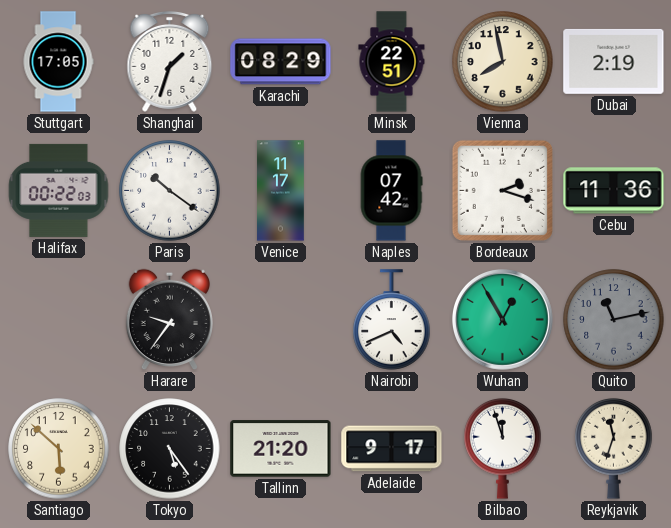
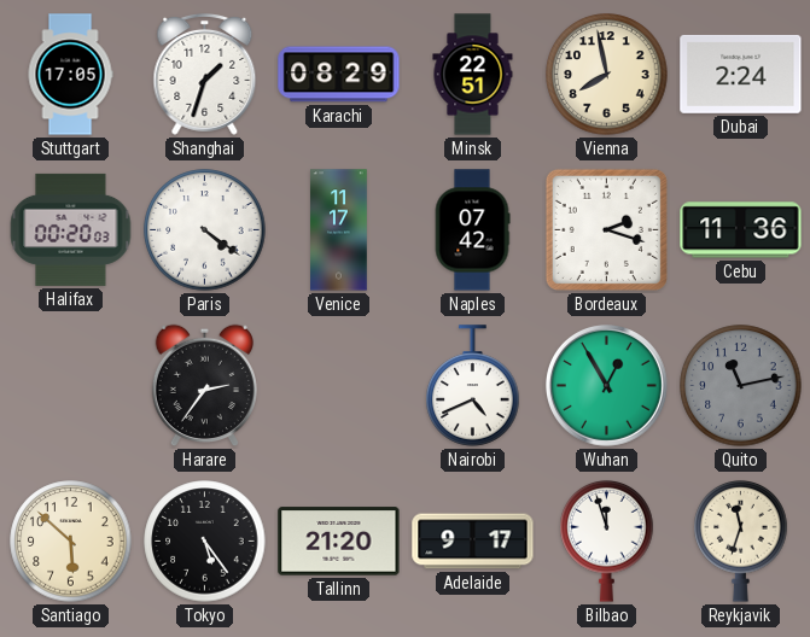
Dubai: 2:19 -> 2:24 (741, 74)
Halifax: 00:22 -> 00:20 (71, 229)
Paris: 10:21 -> 4:21 (205, 230)
Harare: 9:36 -> 2:36 (204, 386)
